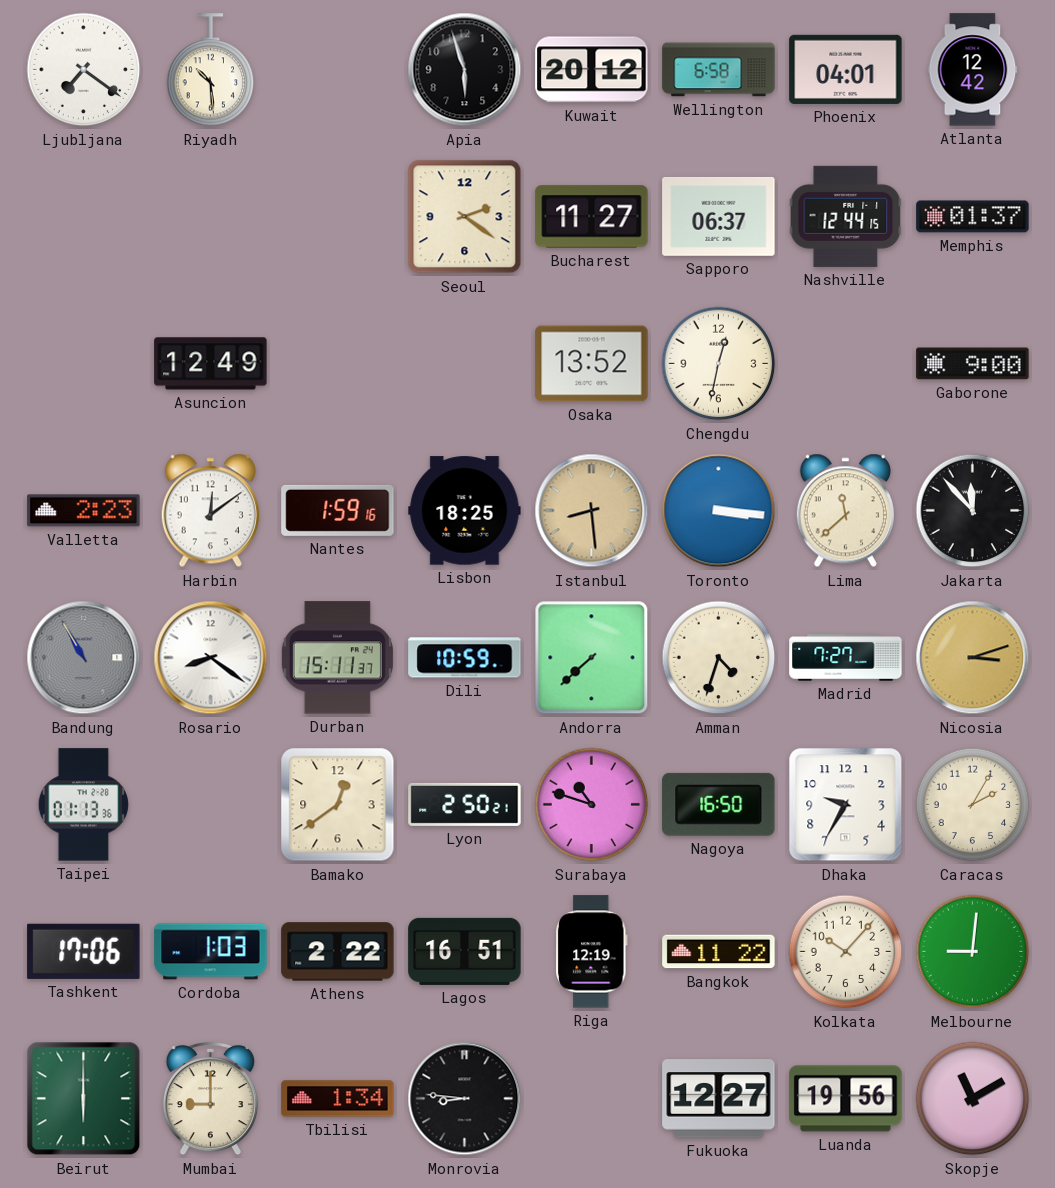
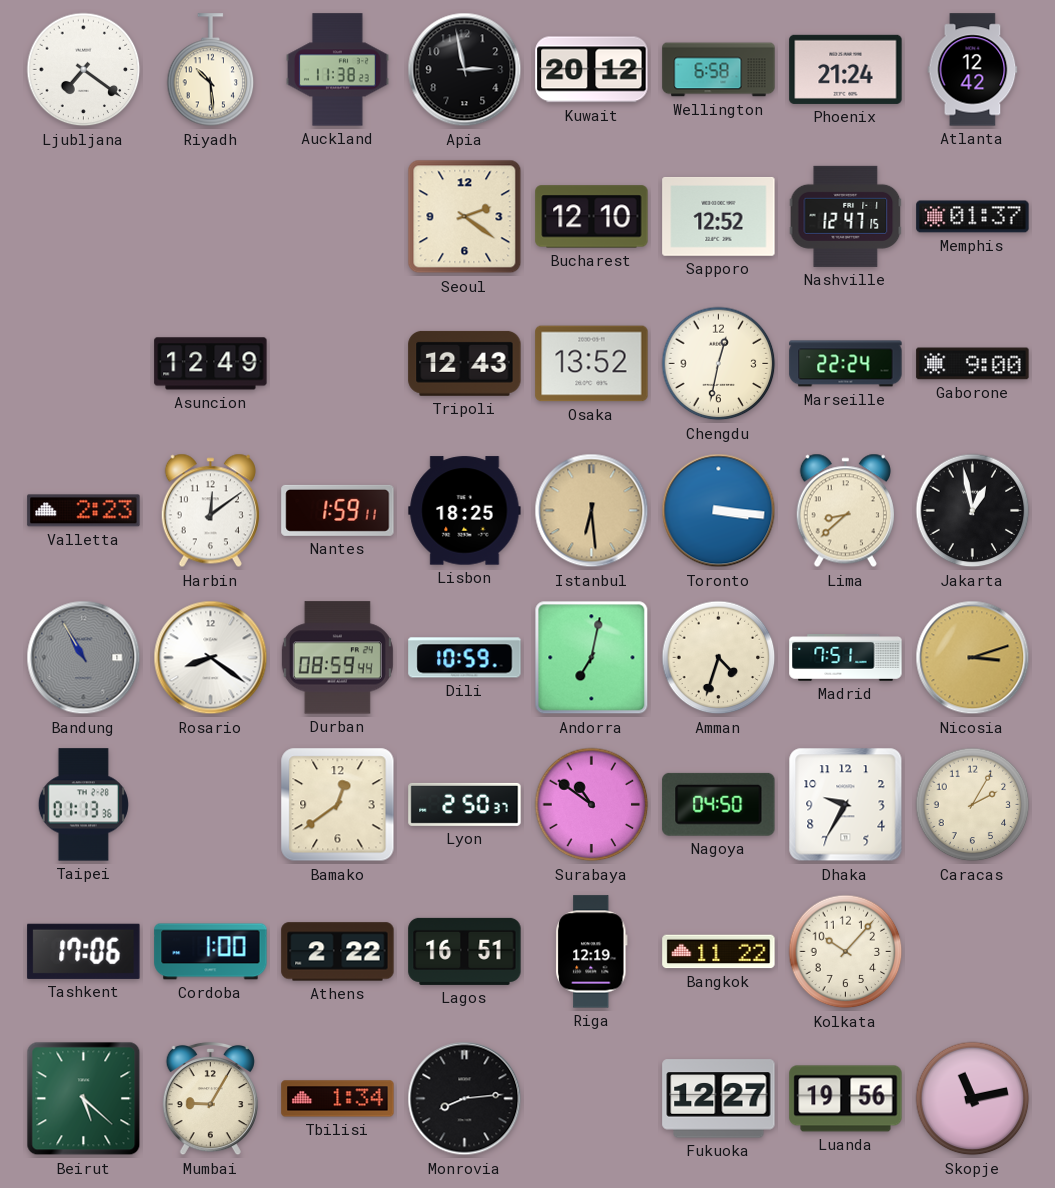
Auckland: none -> 11:38 (338, 70)
Apia: 5:57 -> 2:58 (465, 70)
Phoenix: 04:01 -> 21:24 (846, 69)
Bucharest: 11:27 -> 12:10 (592, 217)
Sapporo: 06:37 -> 12:52 (719, 216)
Nashville: 12:44 -> 12:47 (846, 216)
Tripoli: none -> 12:43 (465, 363)
Marseille: none -> 22:24 (846, 364)
Nantes: 1:59:16 -> 1:59:11 (338, 510)
Istanbul: 8:29 -> 6:29 (592, 511)
Lima: 11:38 -> 8:38 (845, 511)
Jakarta: 11:53 -> 12:58 (973, 511)
Durban: 15:11 -> 08:59 (337, 658)
Andorra: 7:38 -> 7:02 (592, 658)
Madrid: 7:27 -> 7:51 (846, 658)
Lyon: 2:50:21 -> 2:50:37 (465, 804)
Surabaya: 10:48 -> 10:51 (592, 805)
Nagoya: 16:50 -> 04:50 (719, 804)
Cordoba: 1:03 -> 1:00 (211, 952)
Melbourne: 9:01 -> none (973, 952)
Beirut: 6:00 -> 5:22 (84, 1099)
Mumbai: 9:00 -> 9:05 (210, 1099)
Monrovia: 8:46 -> 8:14 (465, 1099)
Skopje: 11:10 -> 11:13 (973, 1099)
